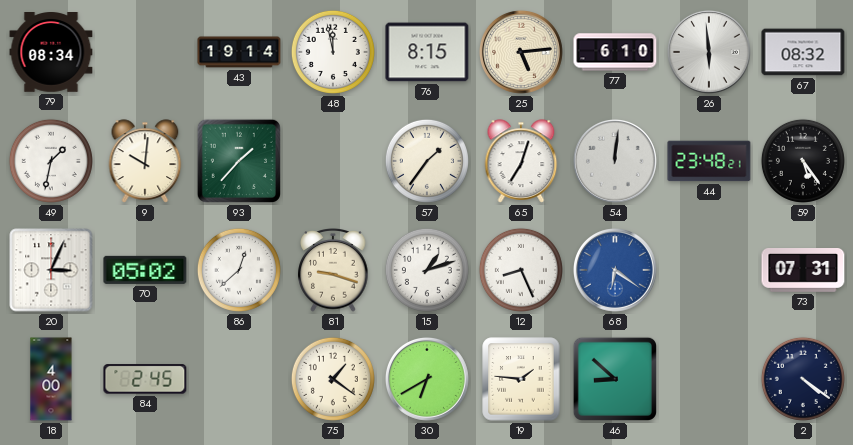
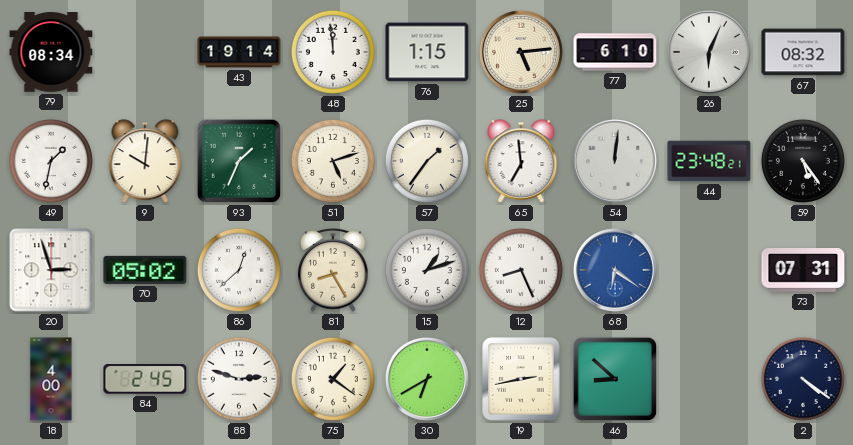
48: 11:58 -> 11:59 (333, 52)
76: 8:15 -> 1:15 (427, 52)
26: 5:59 -> 6:04 (709, 52)
93: 1:37 -> 1:34 (239, 161)
51: none -> 5:12 (333, 161)
65: 7:03 -> 6:59 (521, 161)
20: 3:04 -> 2:57 (51, 270)
81: 9:18 -> 8:25 (333, 271)
88: none -> 2:48 (239, 379)
19: 1:46 -> 2:43 (521, 379)
